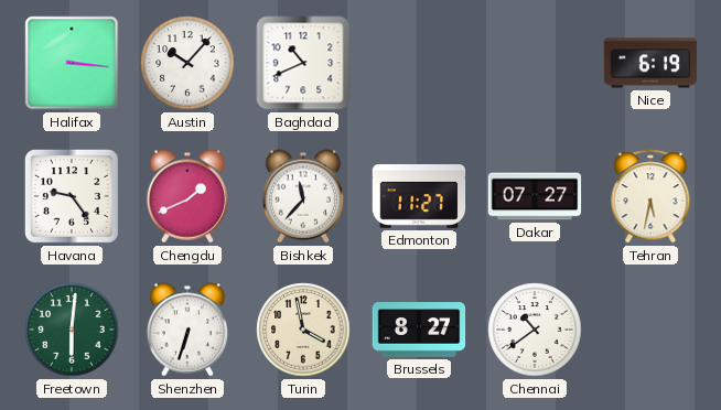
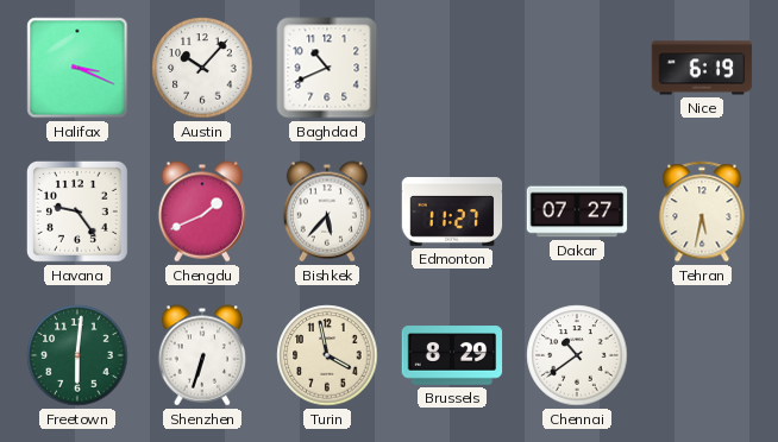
Halifax: 3:16 -> 3:19 (77, 68)
Bishkek: 11:37 -> 5:37 (327, 211)
Brussels: 8:27 -> 8:29 (452, 355)
